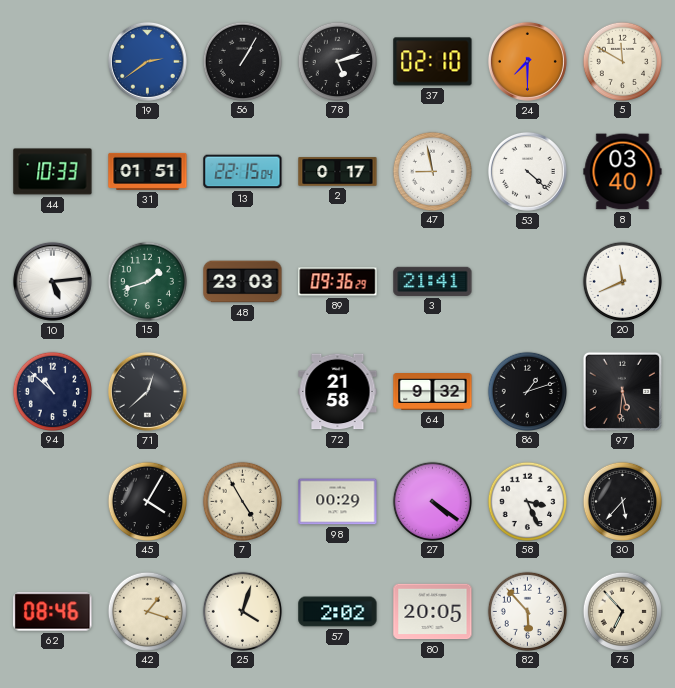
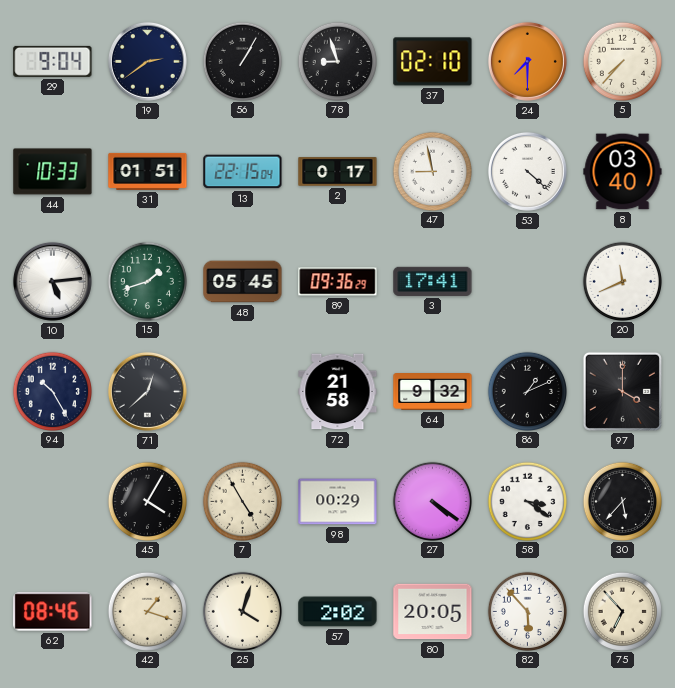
29: none -> 9:04 (53, 61)
19 dial: blue -> navy (147, 61)
78: 5:12 -> 8:57 (337, 61)
5: 11:50 -> 7:37 (622, 61)
48: 23:03 -> 05:45 (243, 282)
3: 21:41 -> 17:41 (433, 281)
94: 10:52 -> 10:25 (52, 391)
86: 1:12 -> 1:11 (527, 391)
97: 5:31 -> 4:00 (622, 391)
58: 3:26 -> 3:21 (527, 501)
